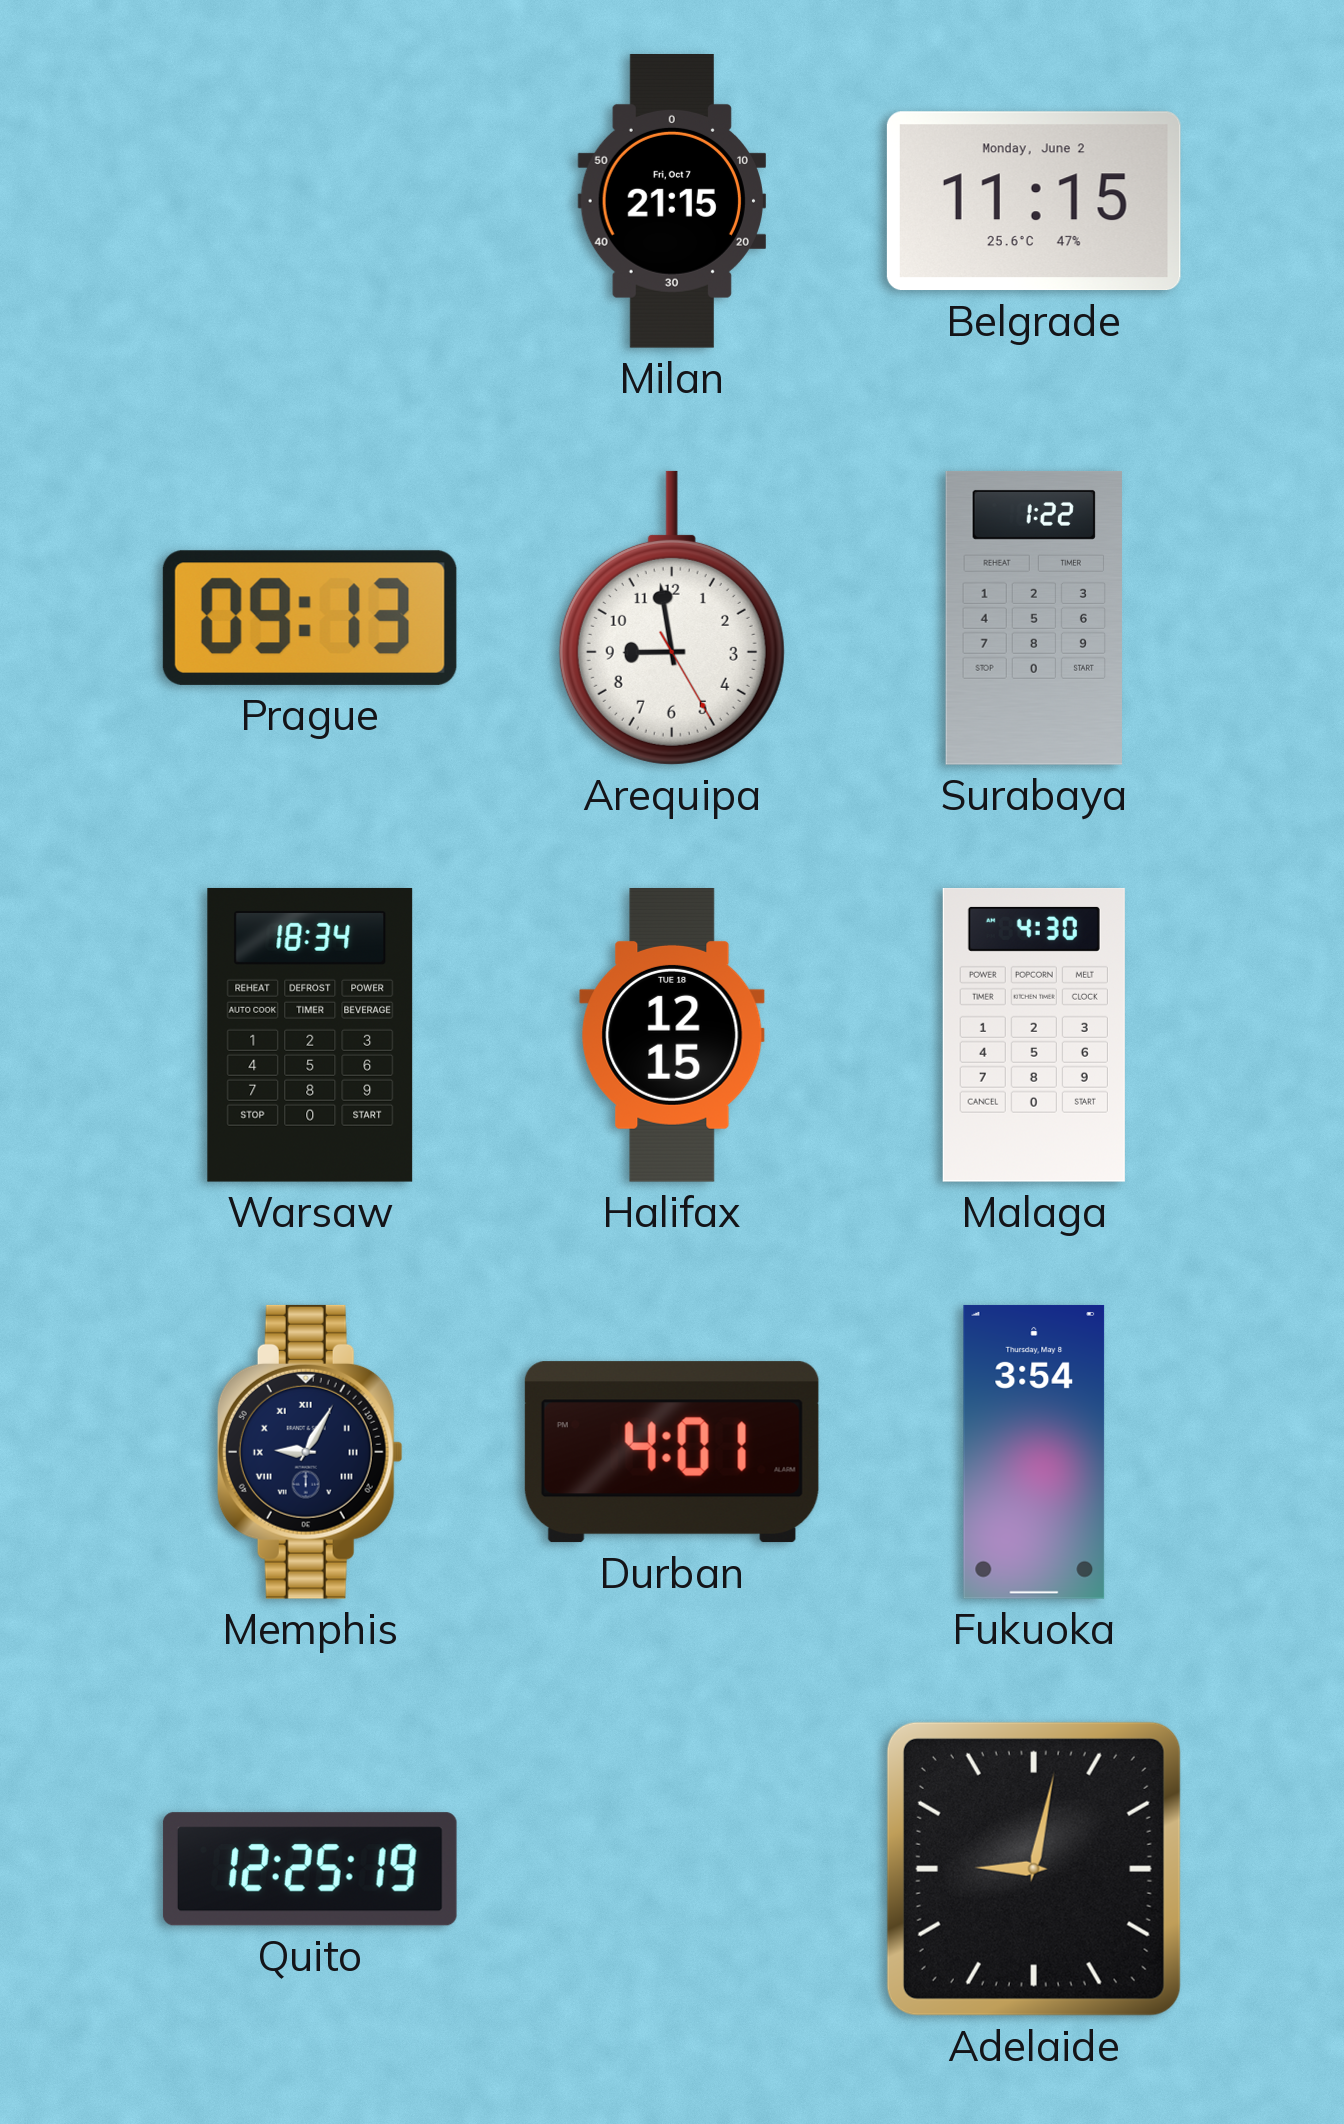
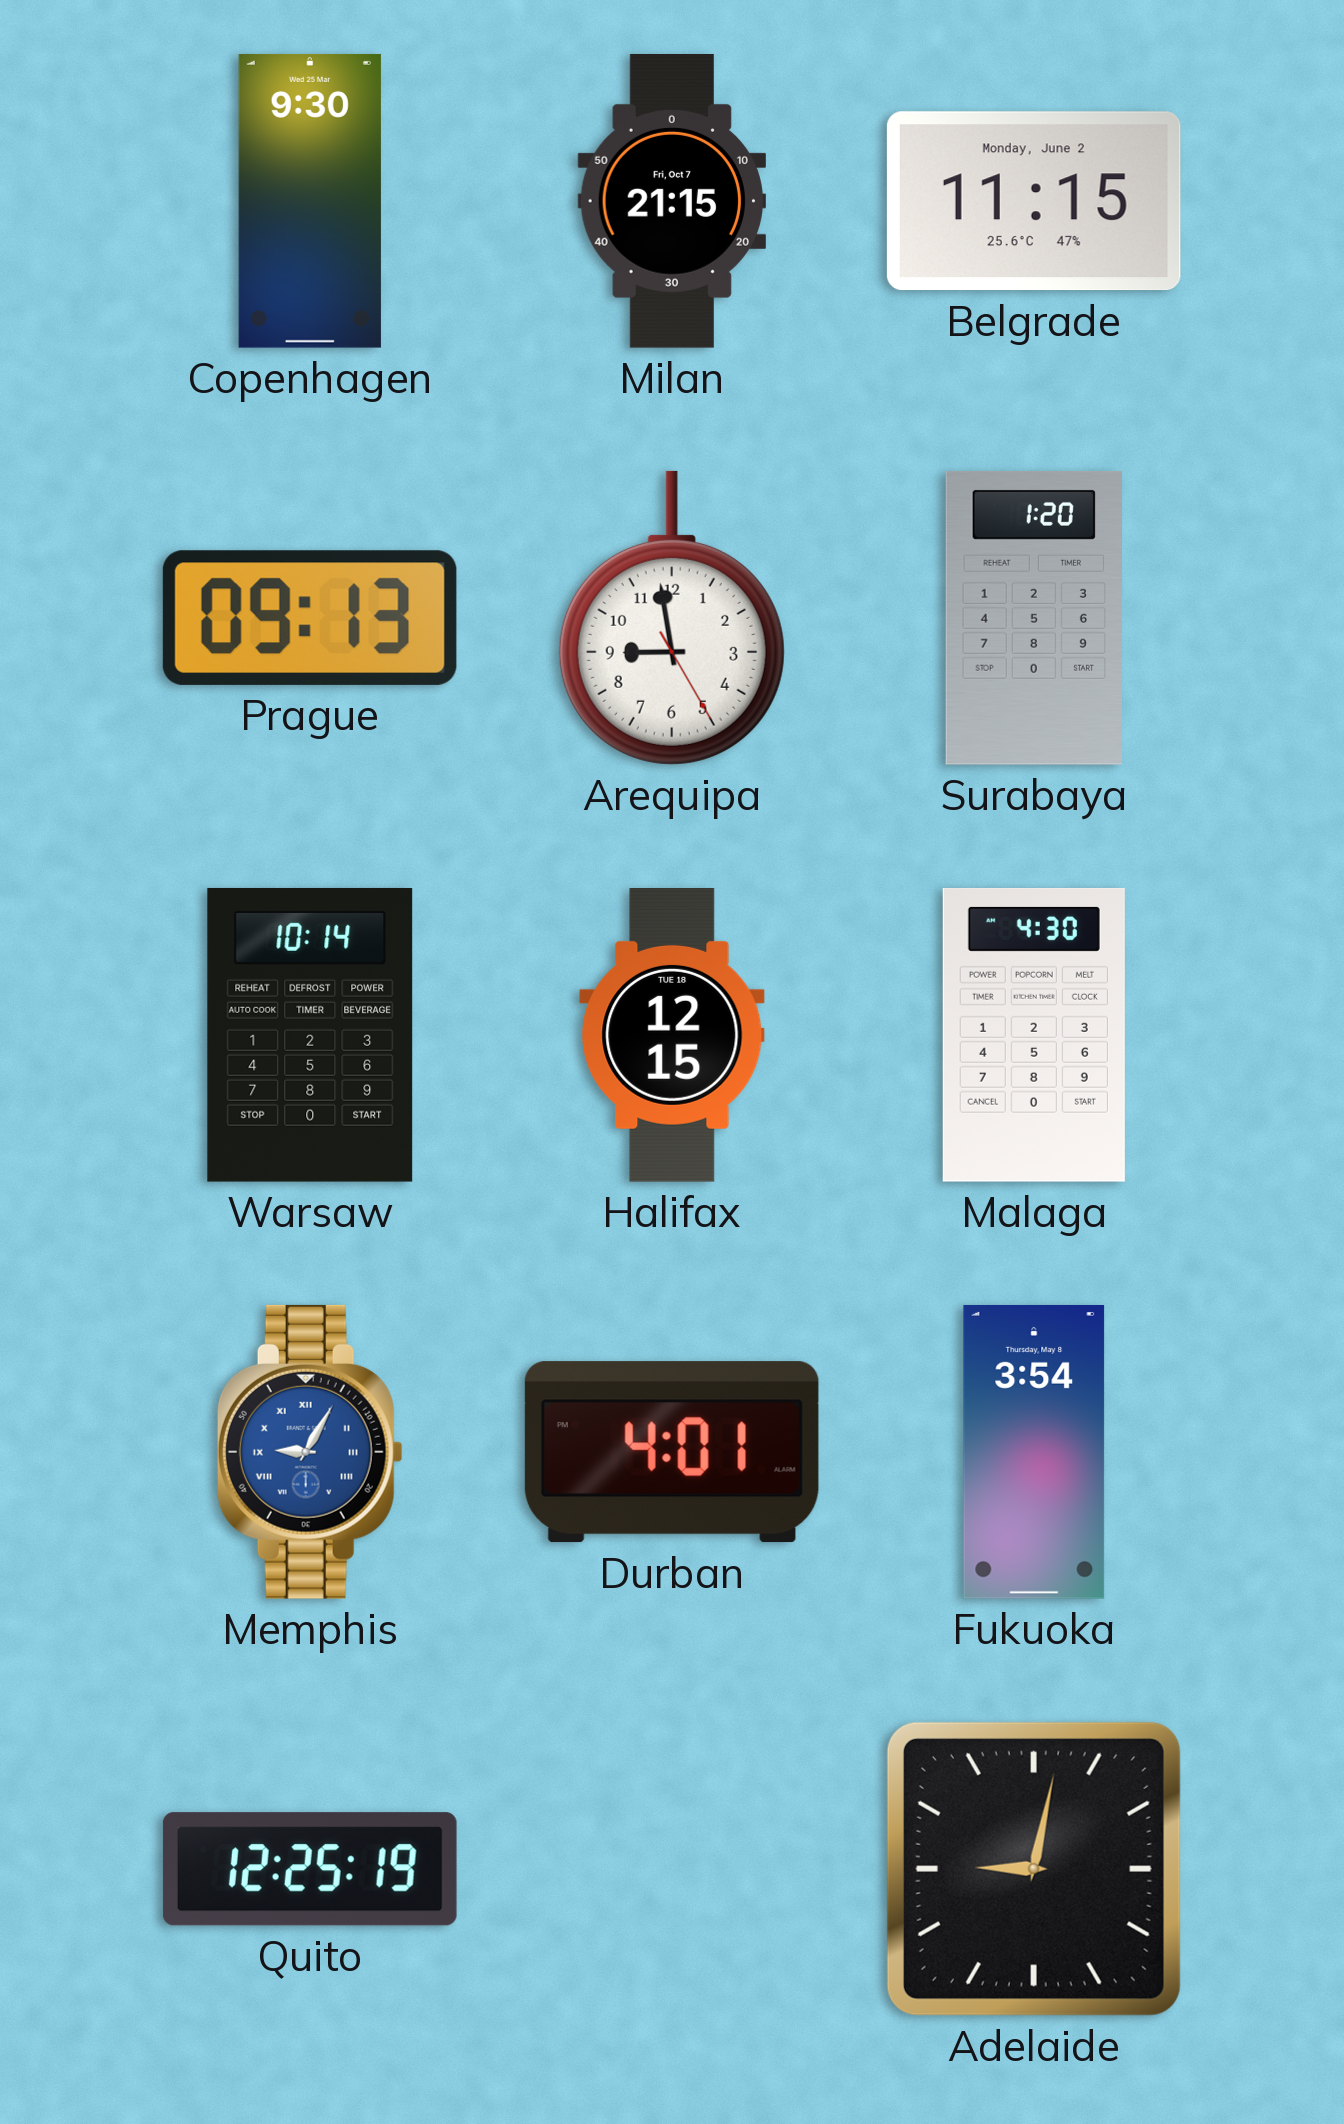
Copenhagen: none -> 9:30 (310, 201)
Surabaya: 1:22 -> 1:20 (1033, 618)
Warsaw: 18:34 -> 10:14 (310, 1035)
Memphis dial: navy -> blue (310, 1452)
